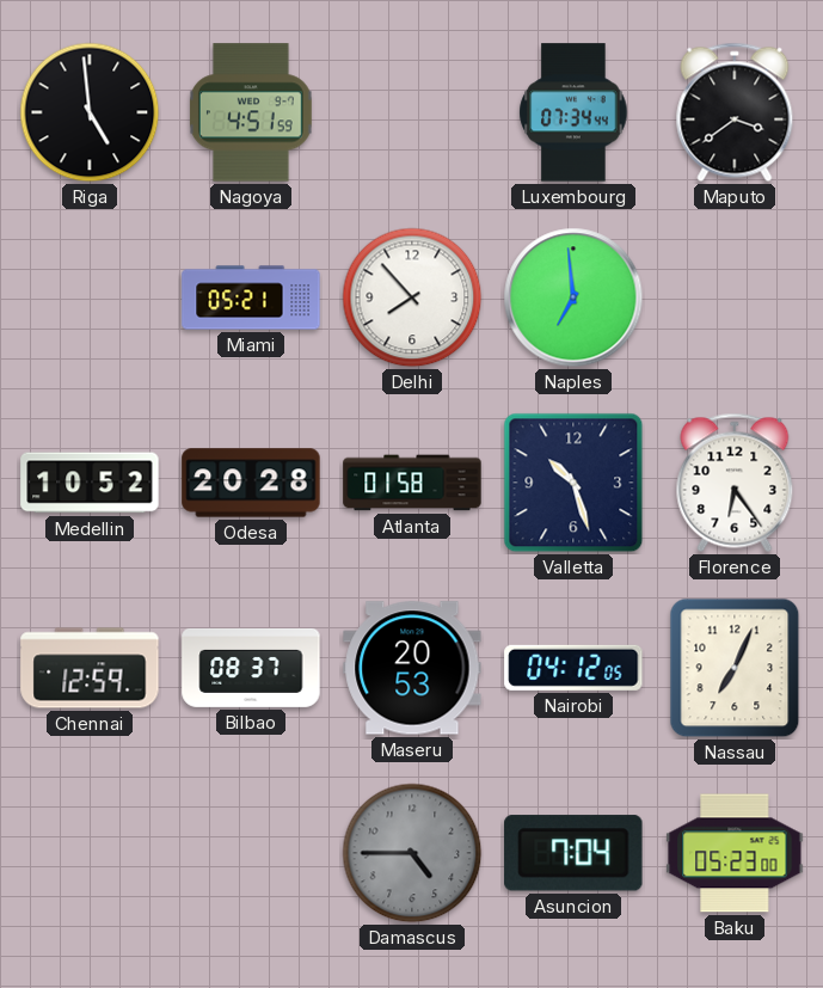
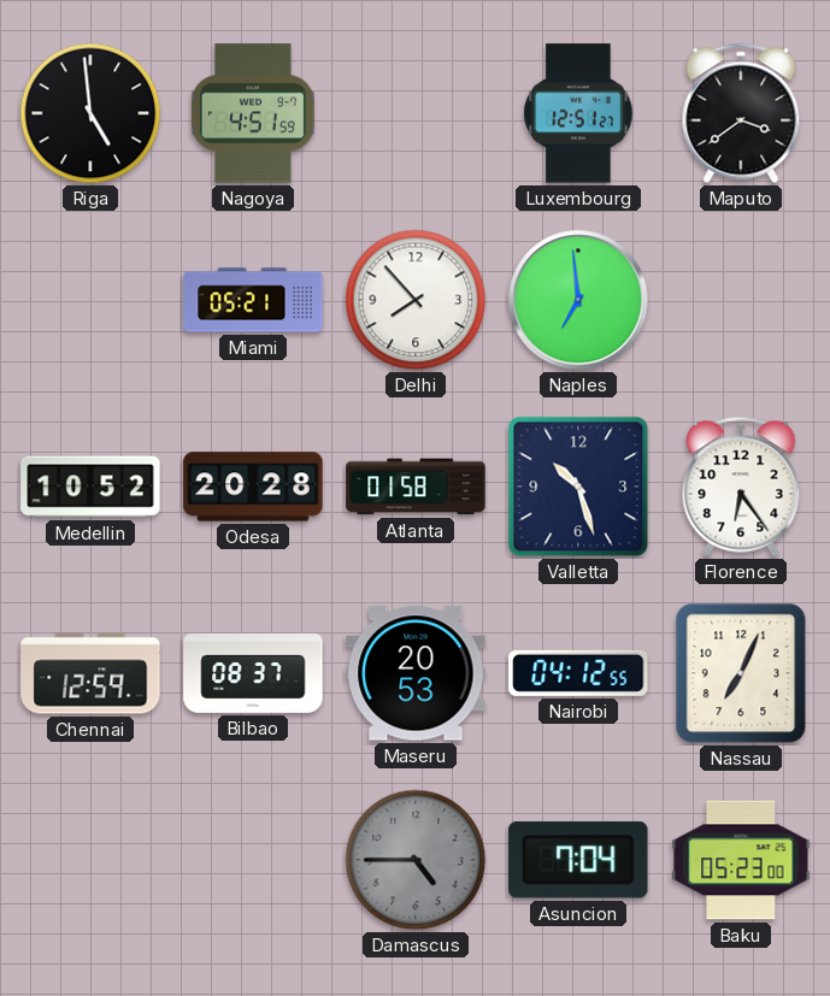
Luxembourg: 07:34 -> 12:51 (578, 113)
Nairobi: 04:12:05 -> 04:12:55 (578, 673)
